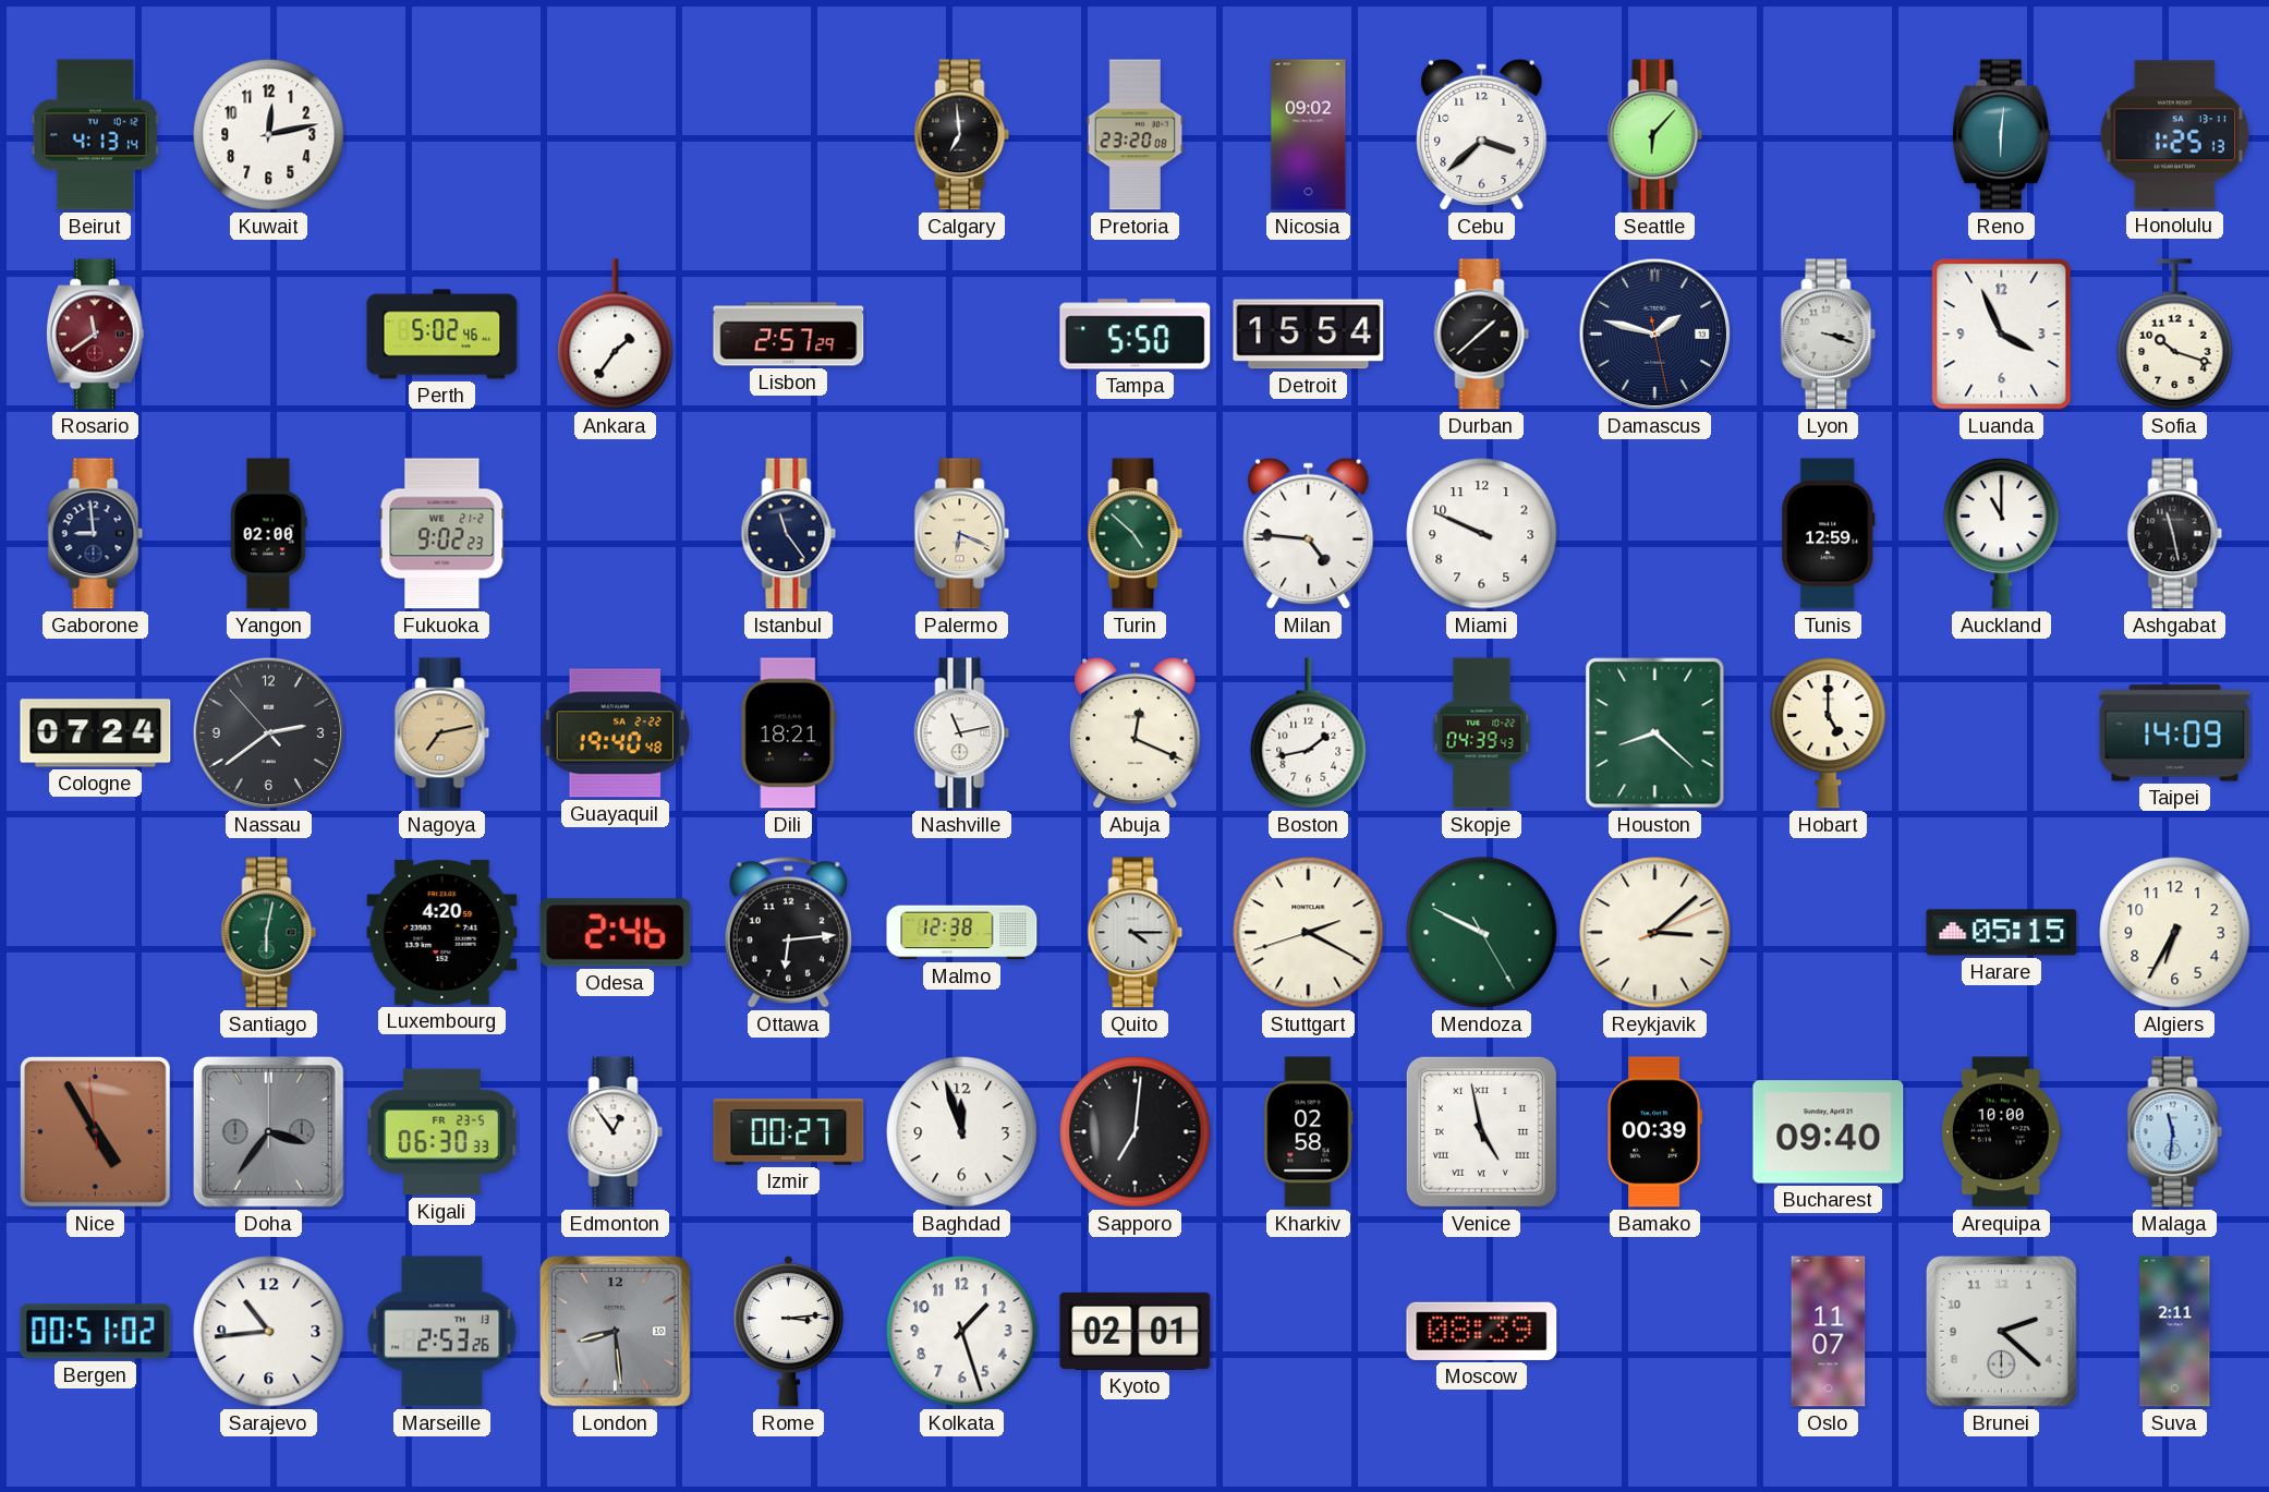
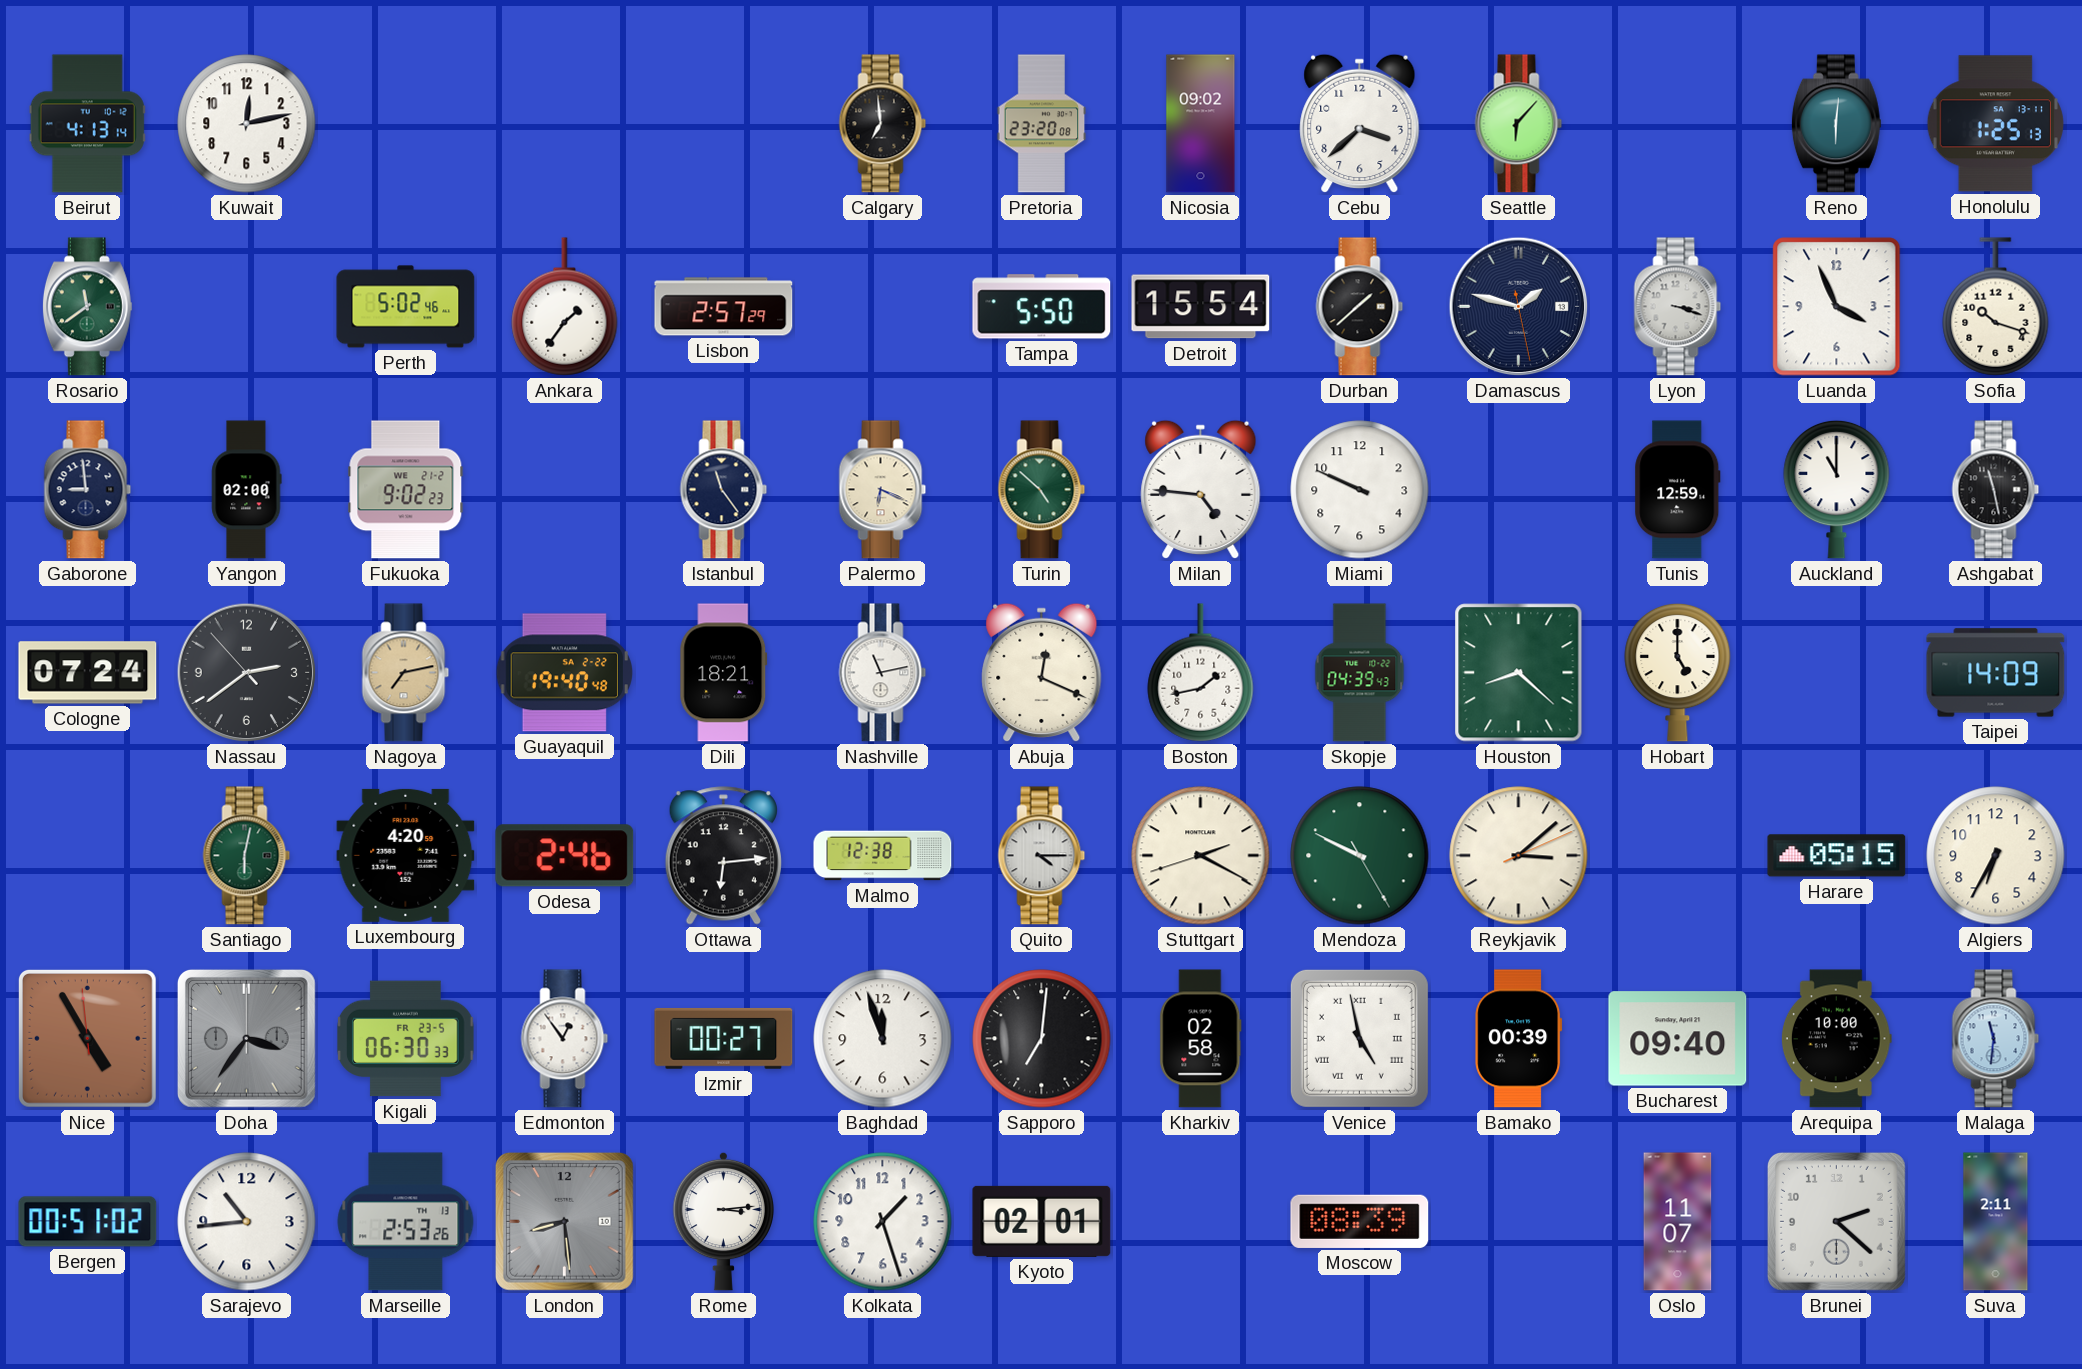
Rosario dial: burgundy -> green (87, 307)
